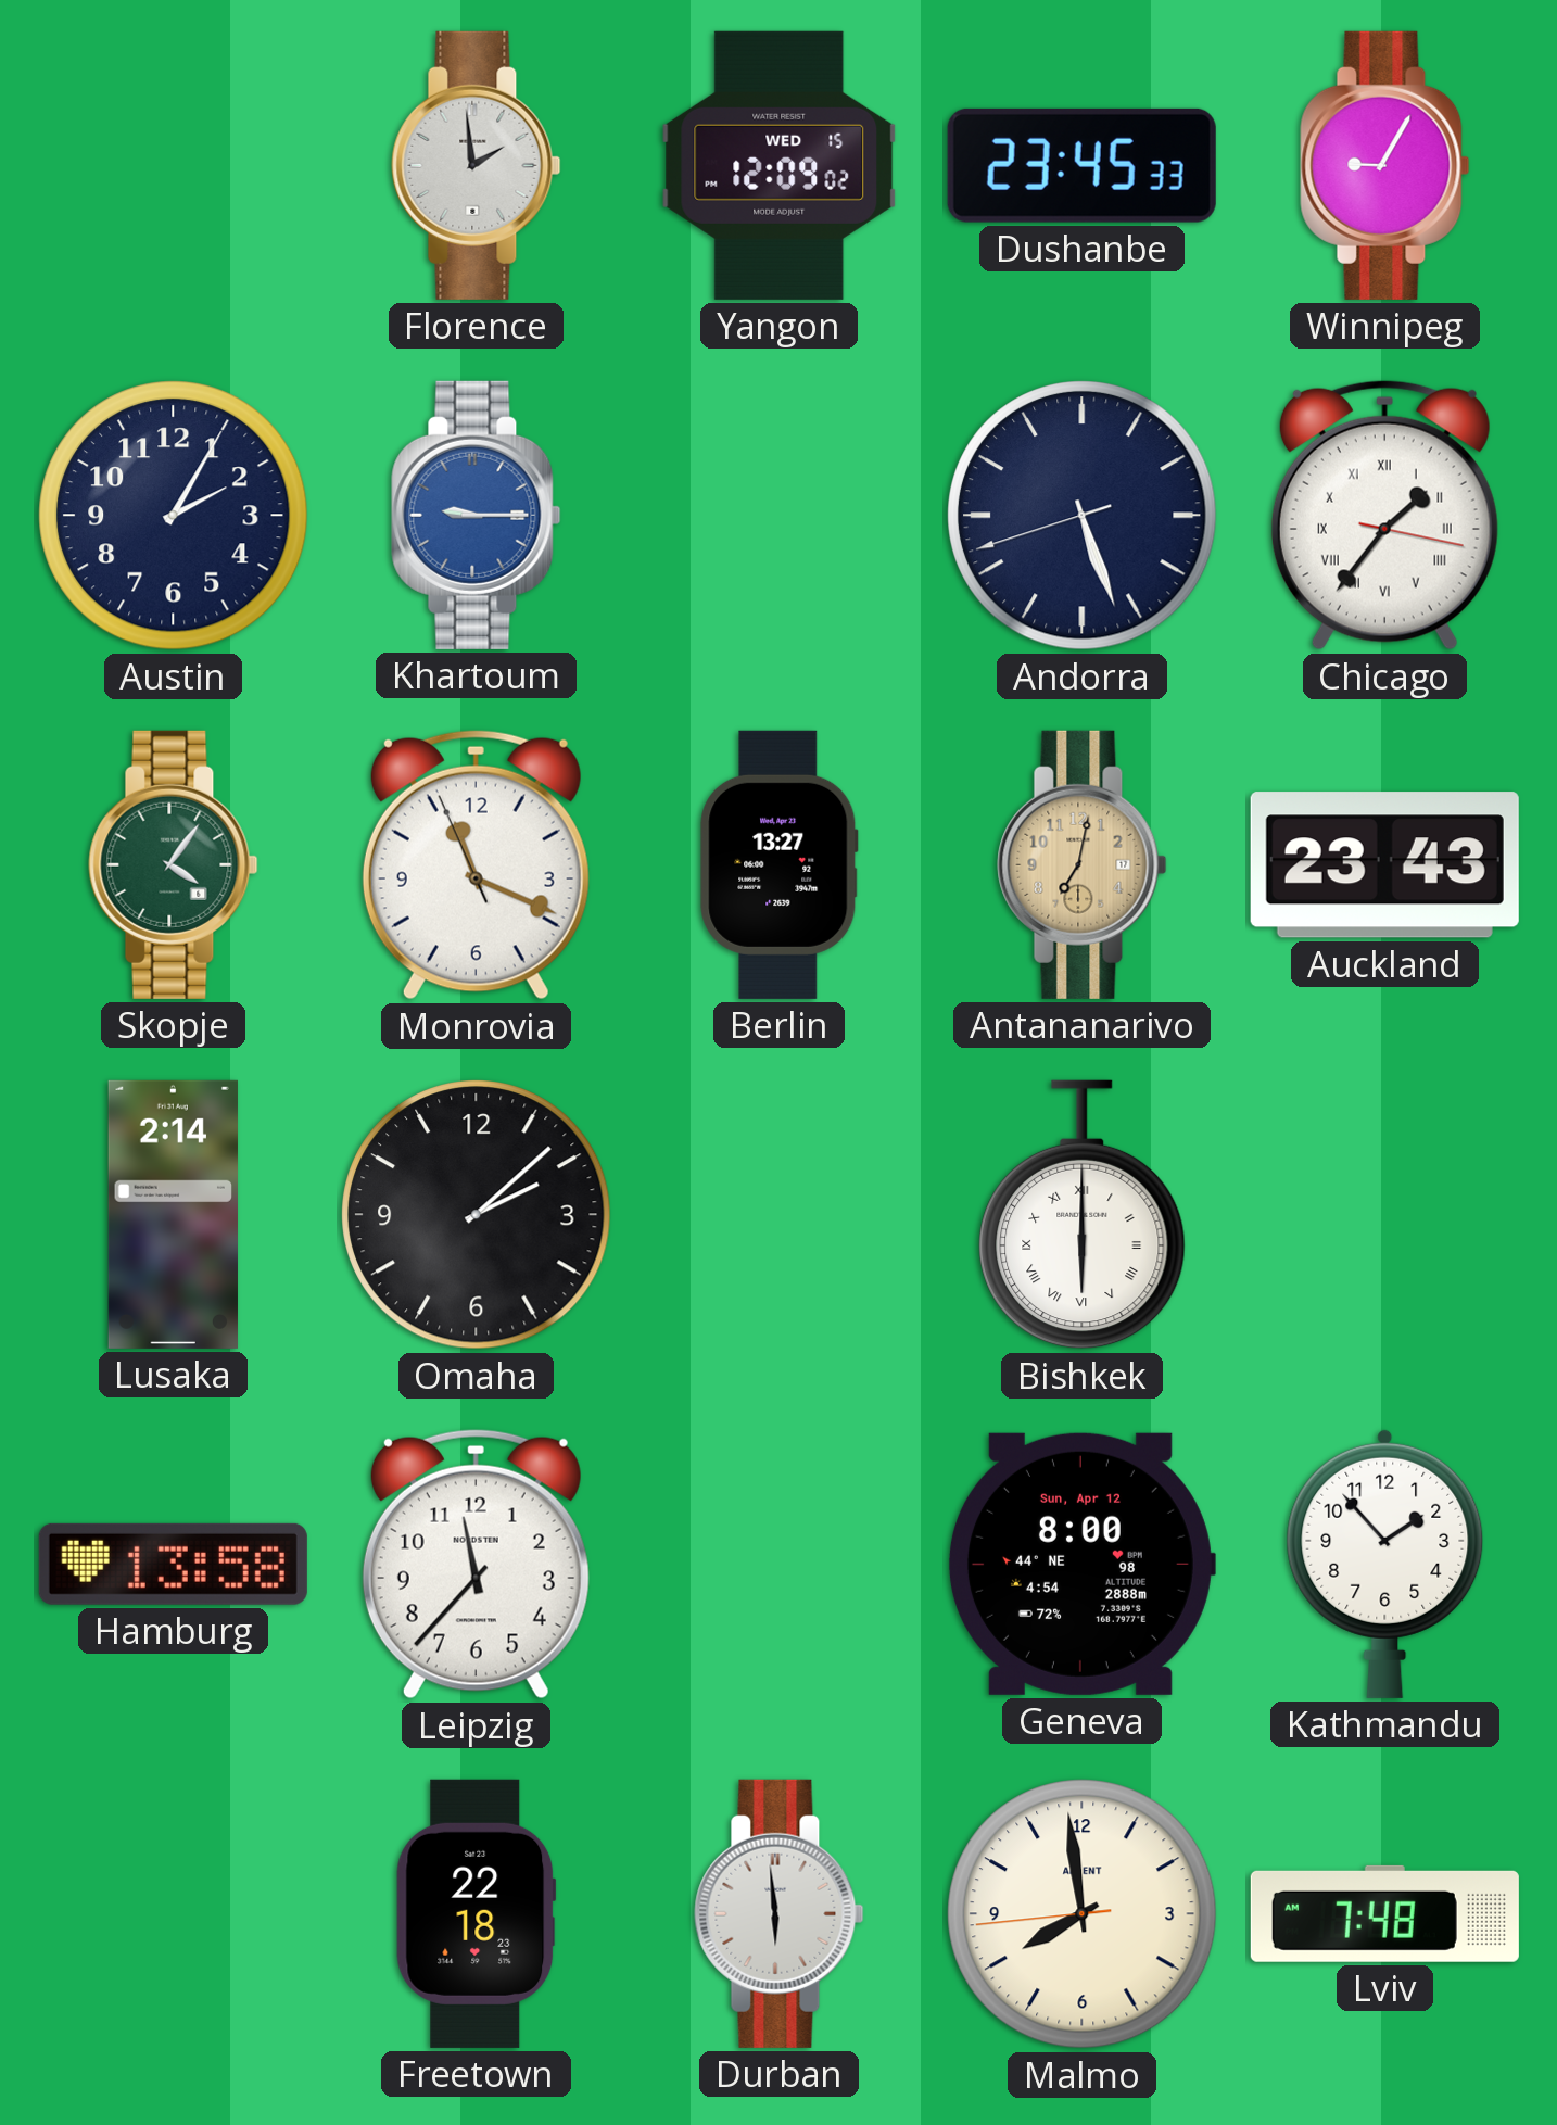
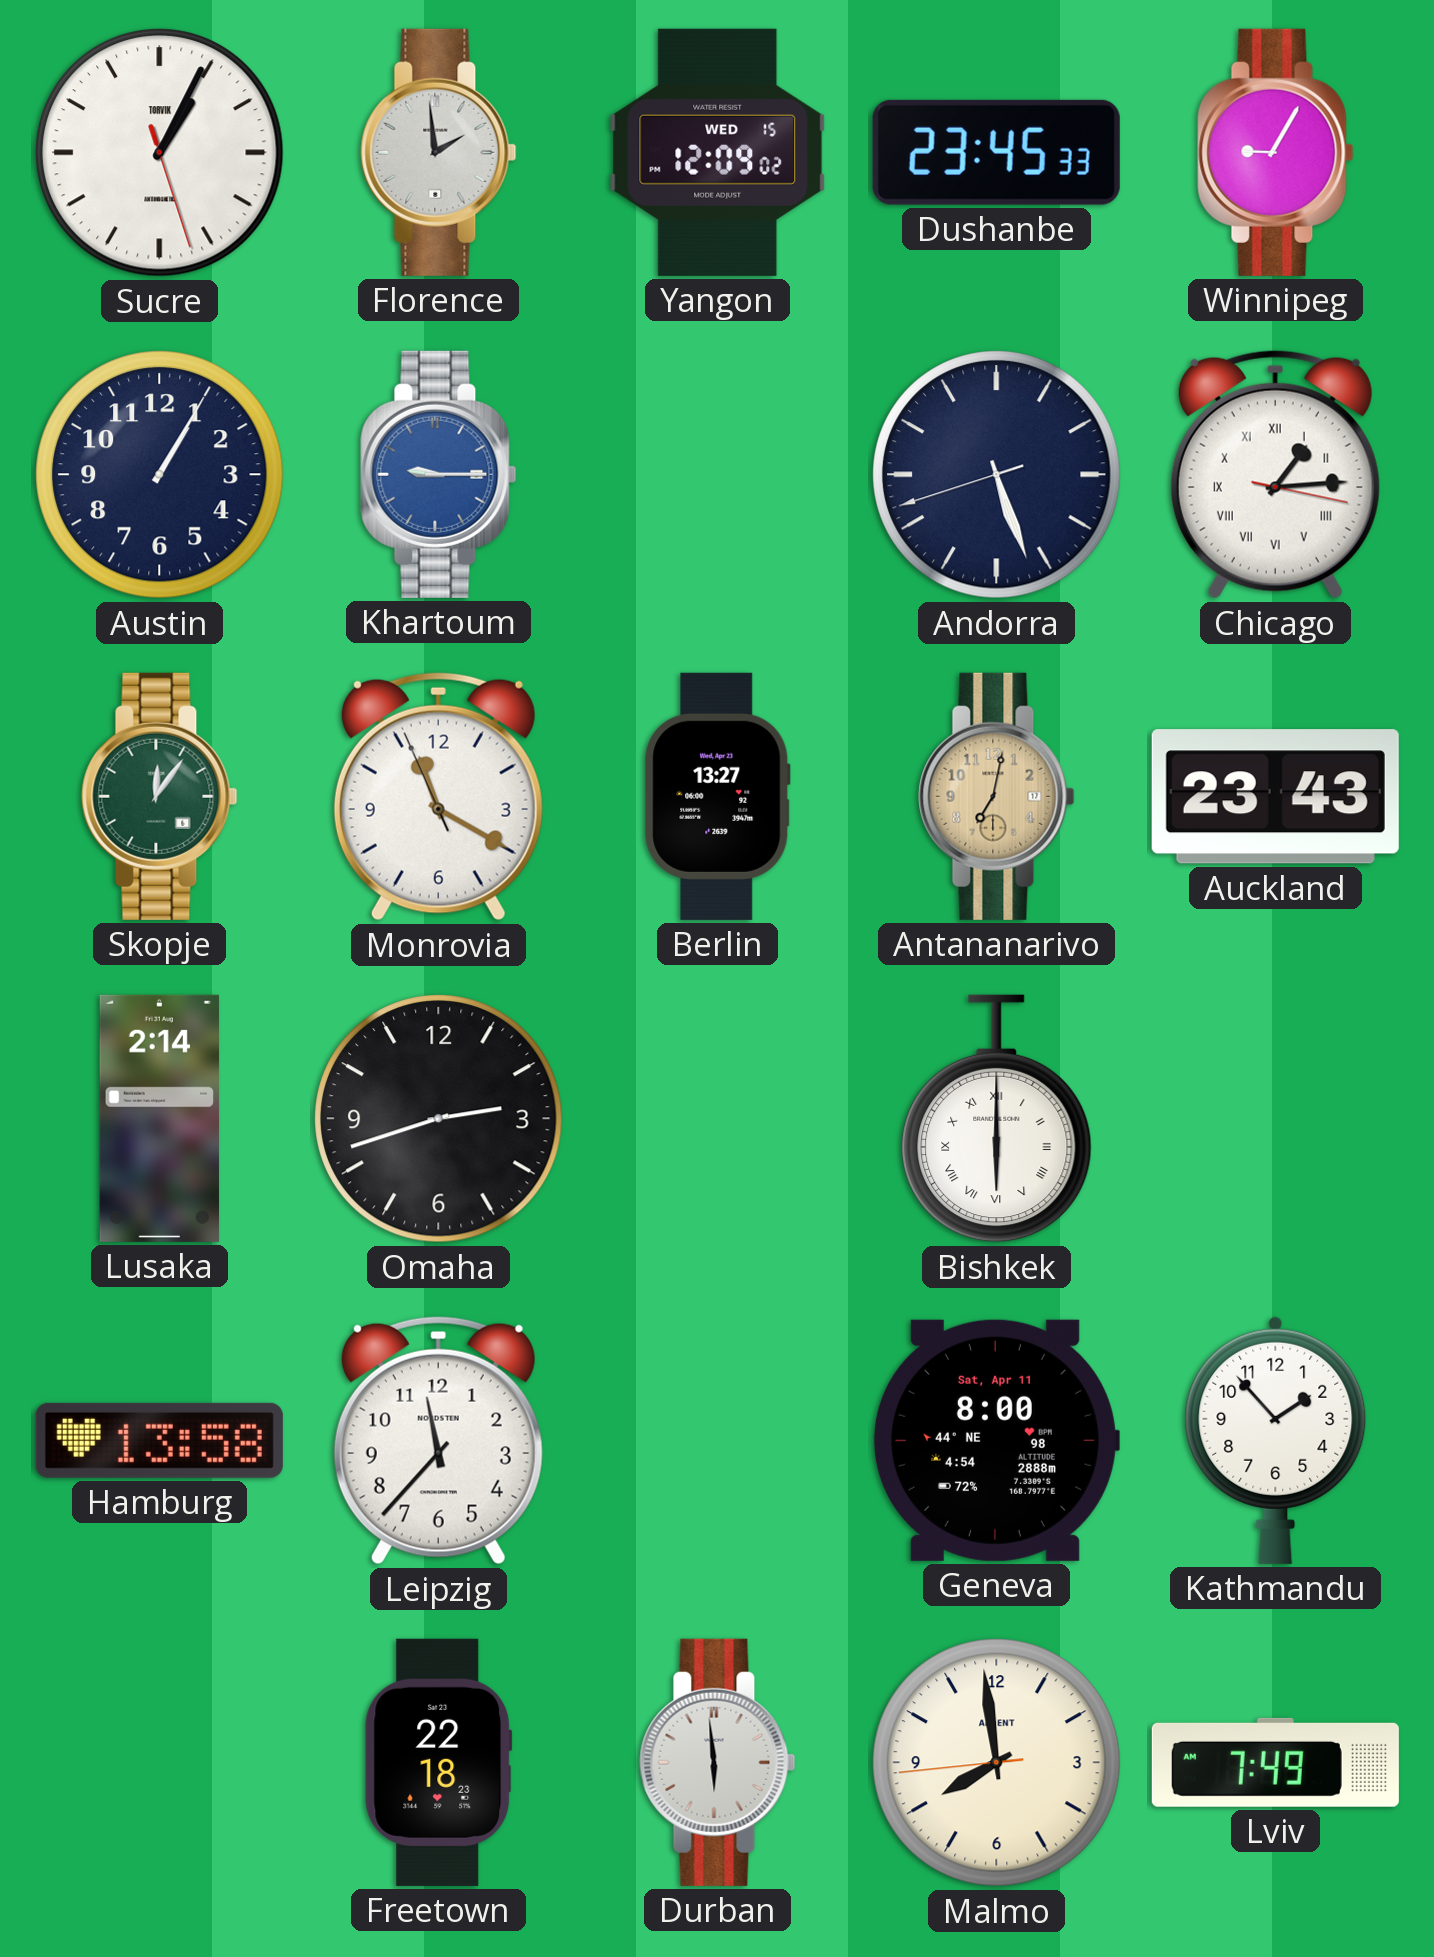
Sucre: none -> 1:04 (160, 153)
Austin: 2:05 -> 1:05 (160, 475)
Chicago: 1:36 -> 1:14 (1275, 474)
Skopje: 4:06 -> 12:06 (160, 796)
Monrovia: 11:18 -> 11:19 (438, 796)
Omaha: 2:08 -> 2:42 (439, 1119)
Geneva date: Sun, Apr 12 -> Sat, Apr 11 (996, 1440)
Lviv: 7:48 -> 7:49 (1275, 1762)
